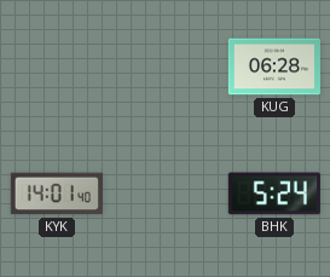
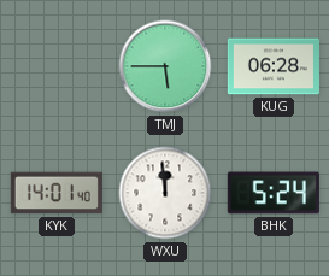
TMJ: none -> 5:45 (165, 66)
WXU: none -> 11:59 (165, 193)
